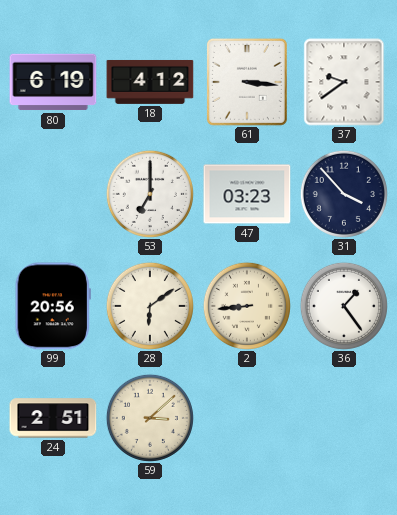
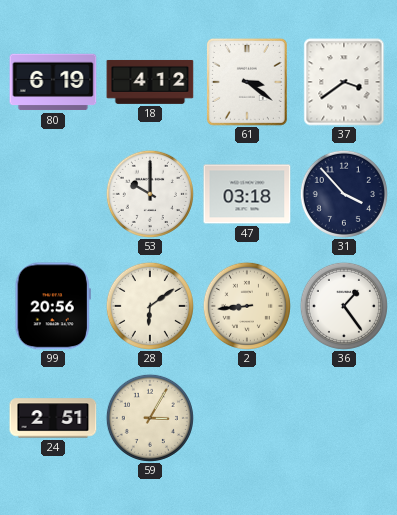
61: 3:16 -> 3:21 (247, 82)
37: 9:39 -> 3:39 (344, 82)
53: 7:00 -> 10:00 (150, 194)
47: 03:23 -> 03:18 (247, 194)
59: 3:08 -> 3:05 (150, 418)
